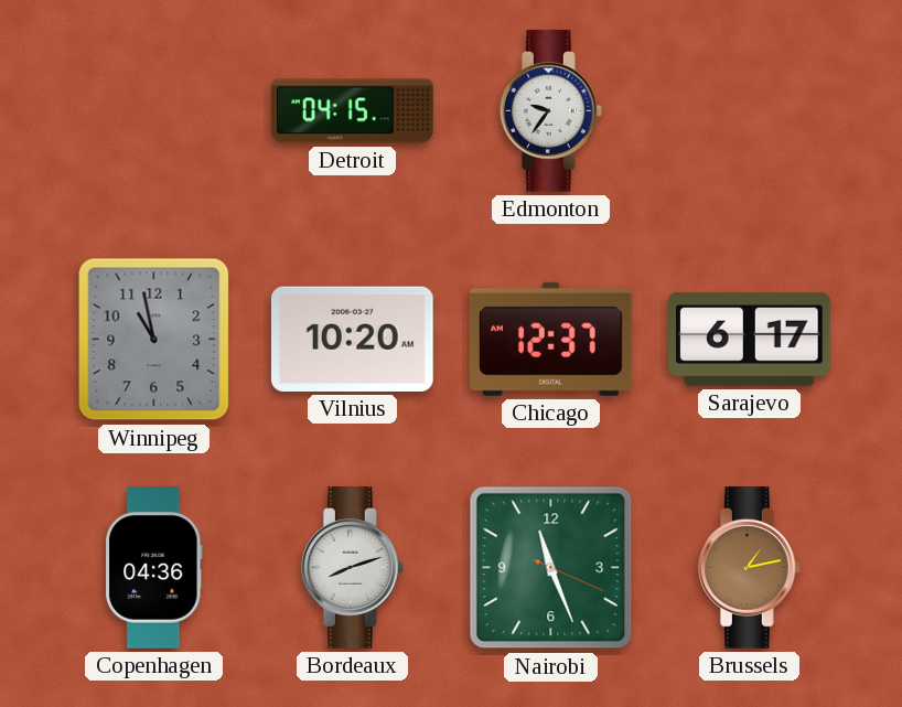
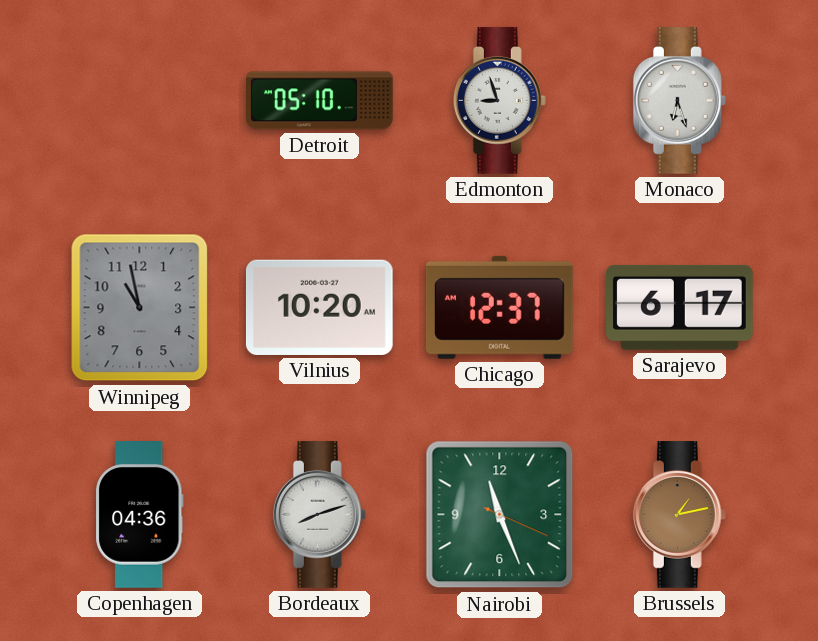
Detroit: 04:15 -> 05:10 (320, 101)
Edmonton: 9:36 -> 8:57 (499, 101)
Monaco: none -> 6:27 (679, 101)
